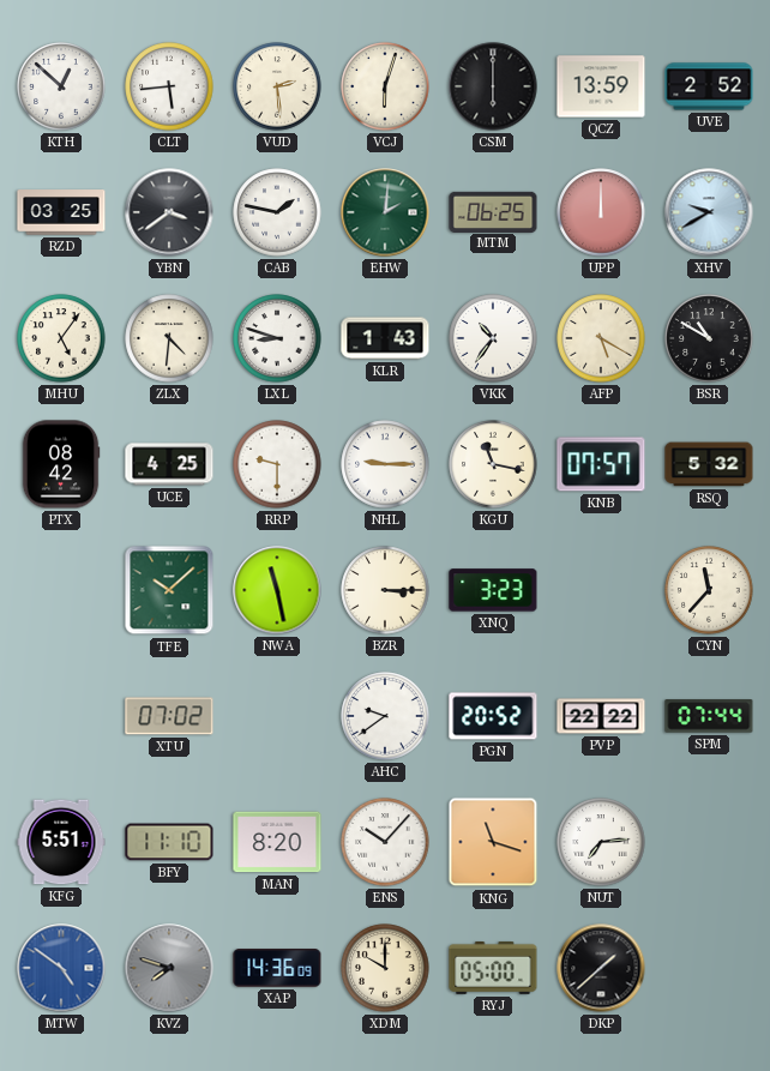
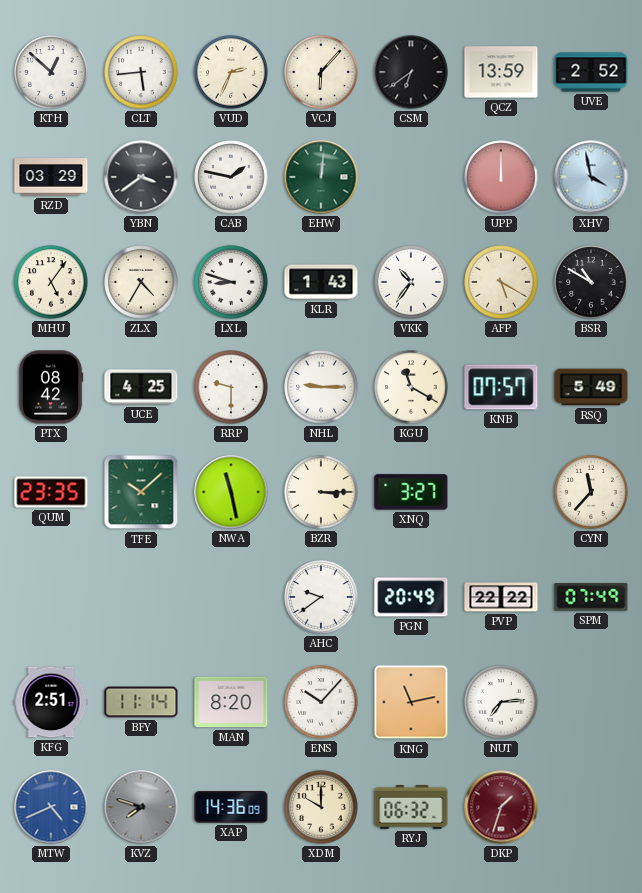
VUD: 2:29 -> 2:34 (231, 72)
VCJ: 6:03 -> 6:07 (321, 72)
CSM: 6:00 -> 6:39 (411, 72)
RZD: 03:25 -> 03:29 (51, 177)
EHW: 2:01 -> 12:01 (321, 177)
MTM: 06:25 -> none (493, 211)
XHV: 9:40 -> 3:58 (591, 177)
ZLX: 4:31 -> 4:35 (141, 282)
KGU: 11:17 -> 11:20 (411, 387)
RSQ: 5:32 -> 5:49 (591, 387)
QUM: none -> 23:35 (51, 492)
XNQ: 3:23 -> 3:27 (411, 492)
XTU: 07:02 -> none (169, 716)
PGN: 20:52 -> 20:49 (411, 597)
SPM: 07:44 -> 07:49 (591, 597)
KFG: 5:51 -> 2:51 (51, 702)
BFY: 11:10 -> 11:14 (141, 702)
KNG: 11:18 -> 11:13 (411, 702)
MTW: 4:51 -> 4:41 (51, 807)
RYJ: 05:00 -> 06:32 (411, 807)
DKP: 1:38 -> 1:33 (501, 807)
DKP dial: black -> burgundy (501, 807)
